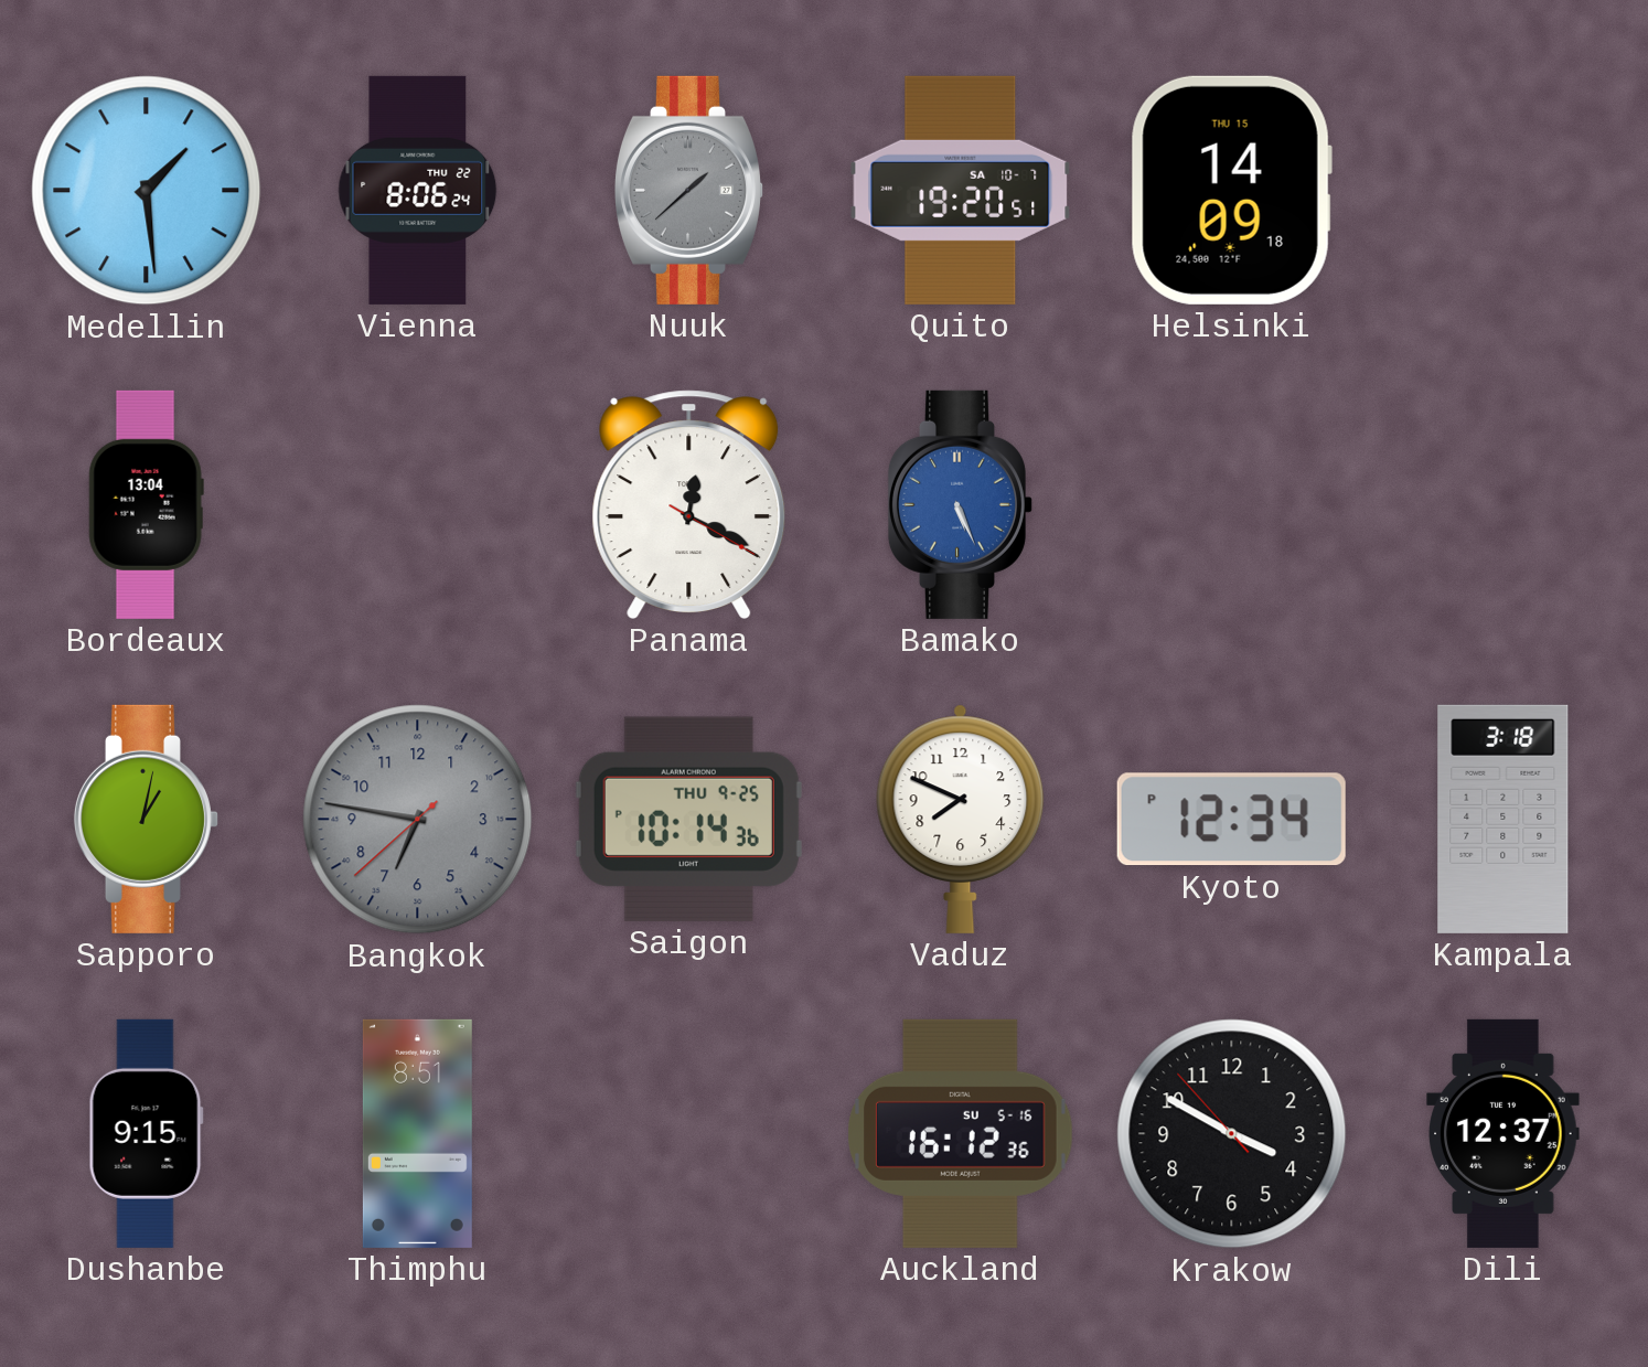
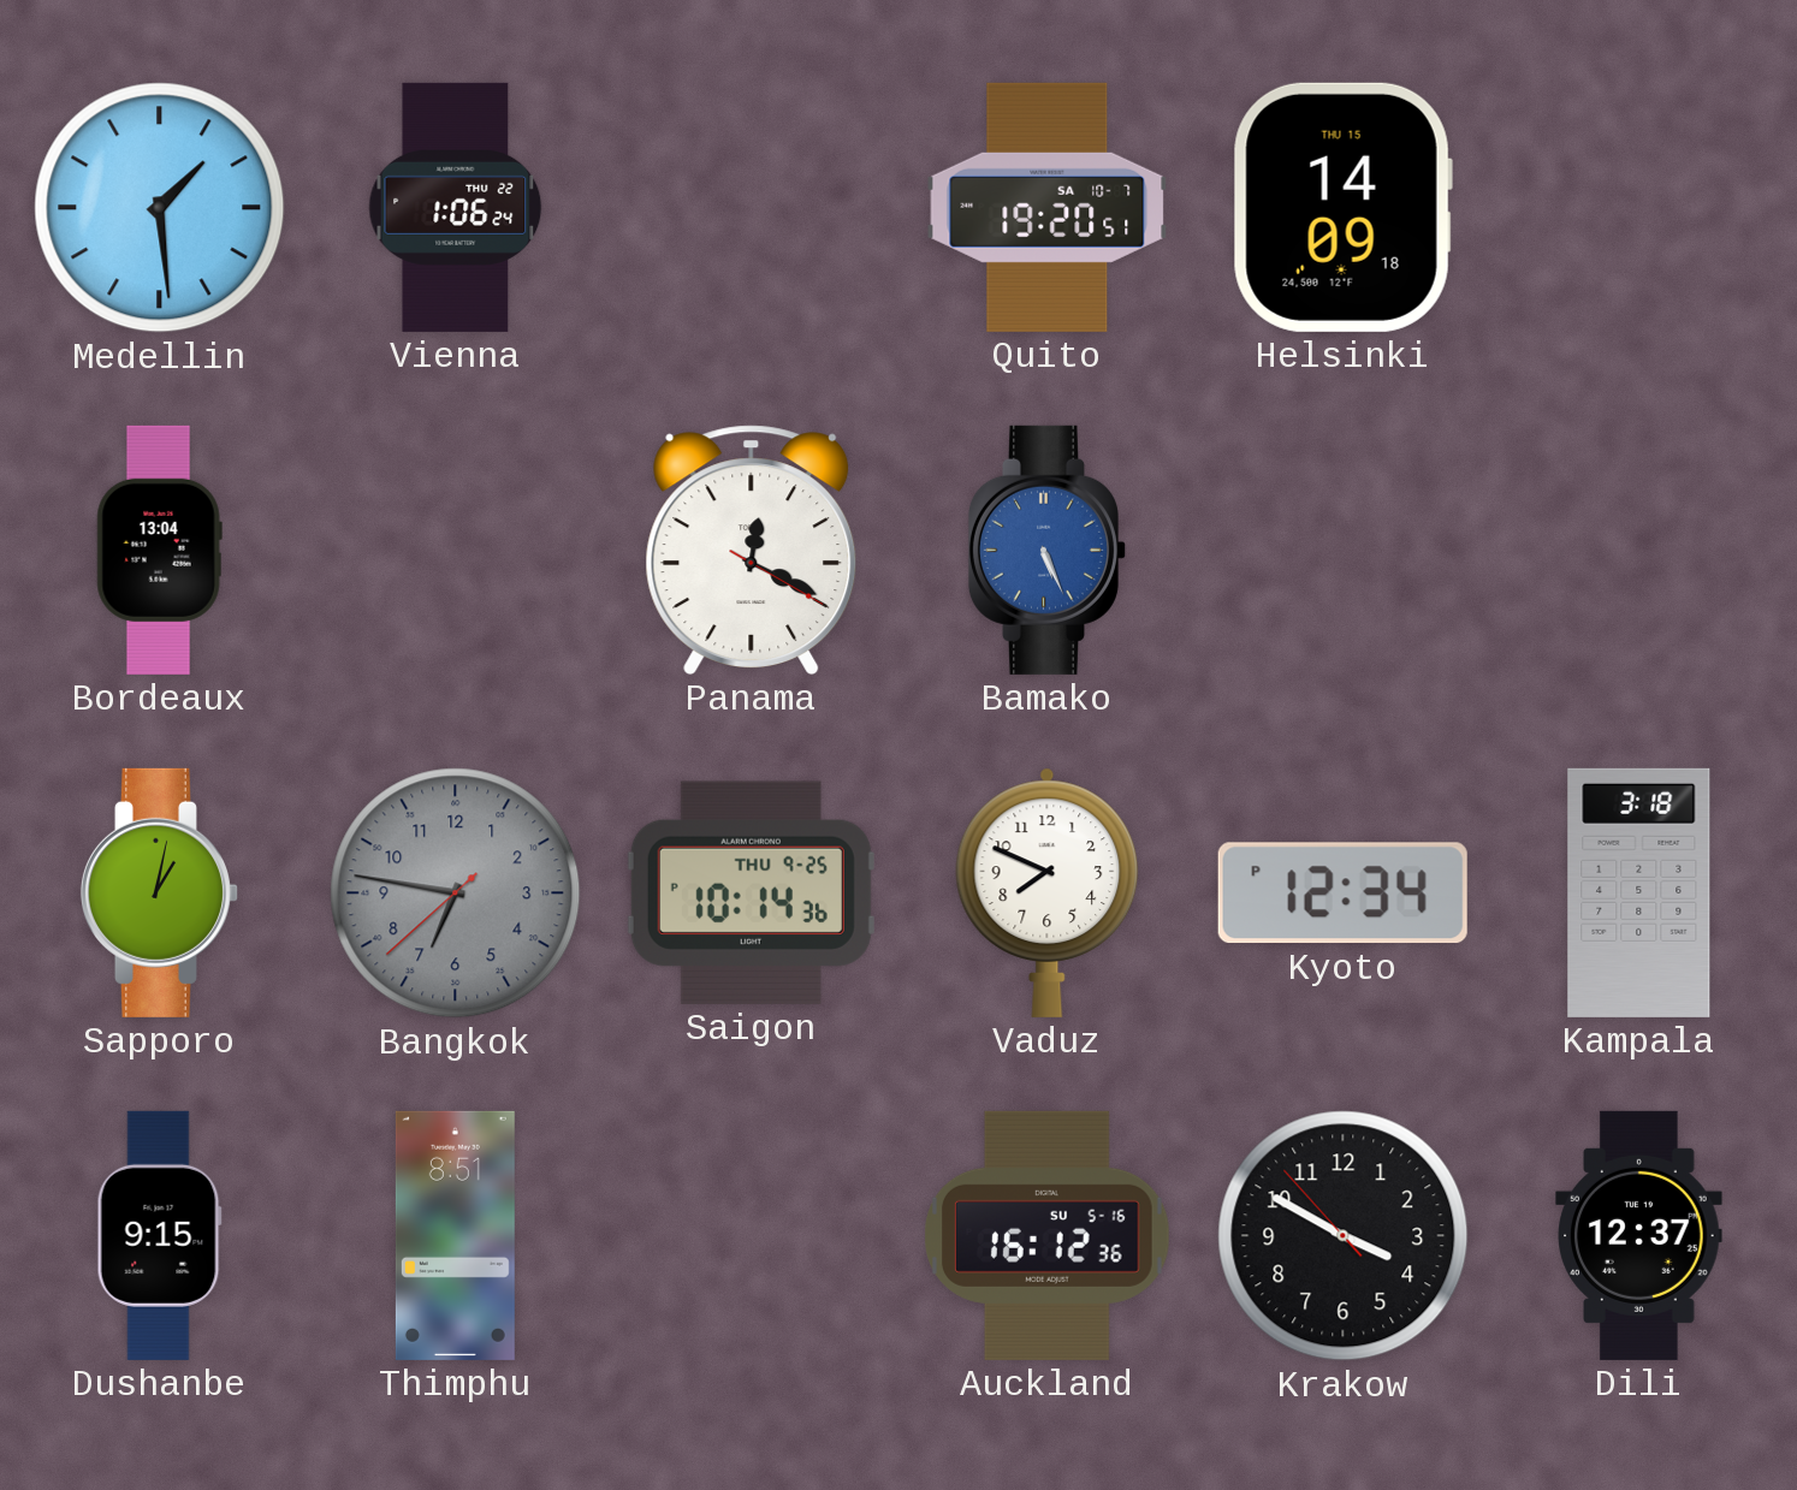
Vienna: 8:06 -> 1:06 (456, 207)
Nuuk: 1:38 -> none (688, 190)
